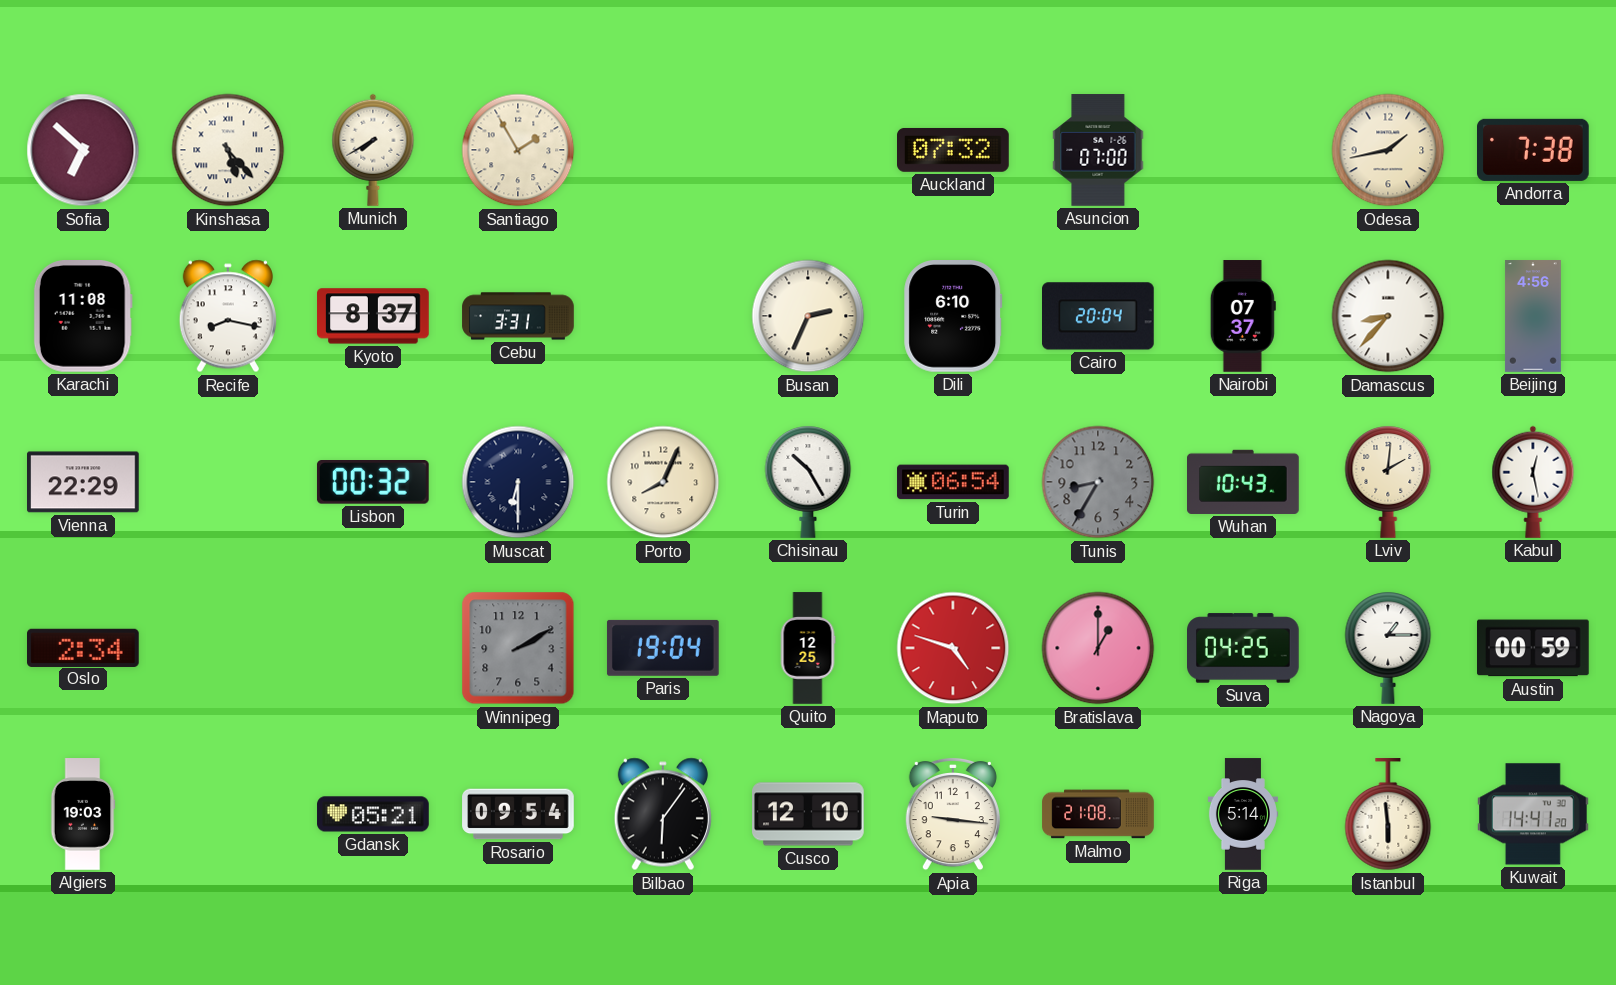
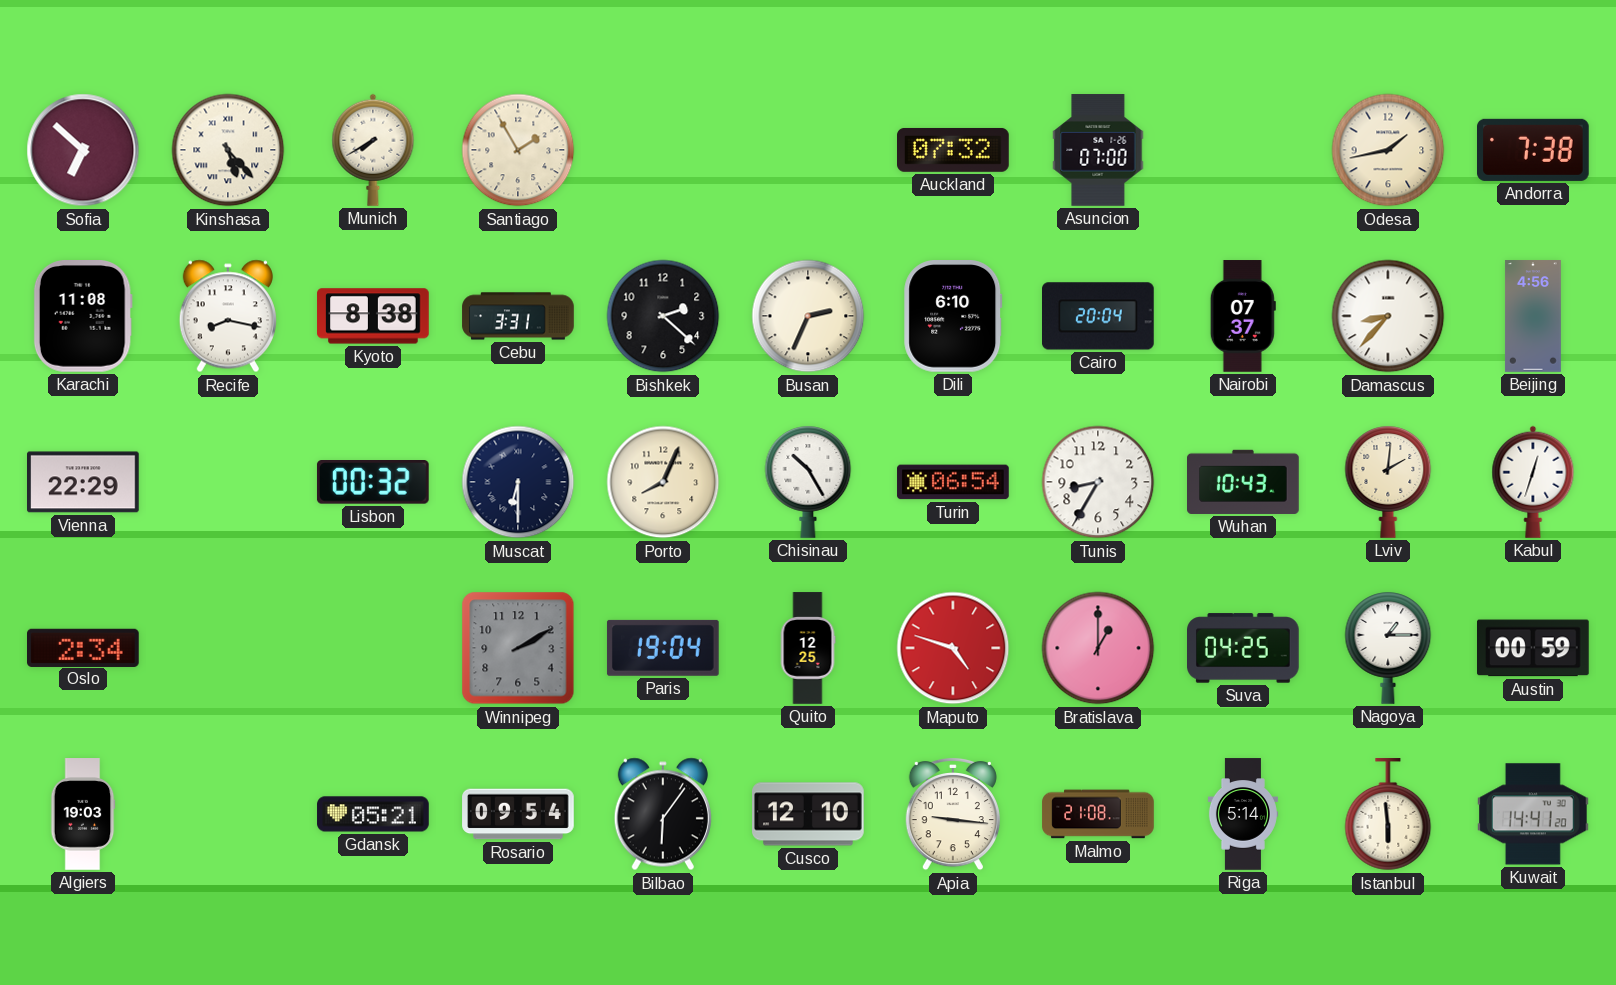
Kyoto: 8:37 -> 8:38 (373, 316)
Bishkek: none -> 2:22 (663, 316)
Tunis dial: grey -> white (1098, 482)
Kabul: 12:28 -> 12:33 (1533, 482)
